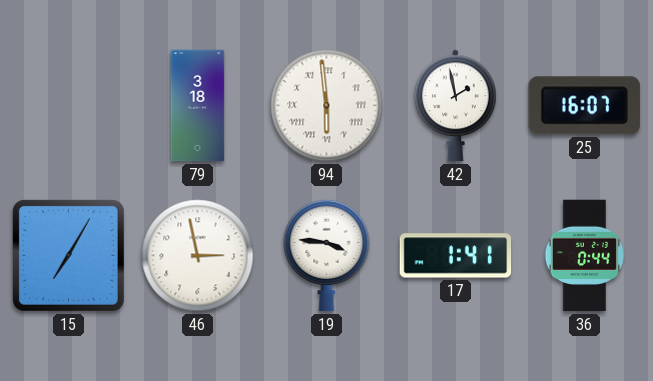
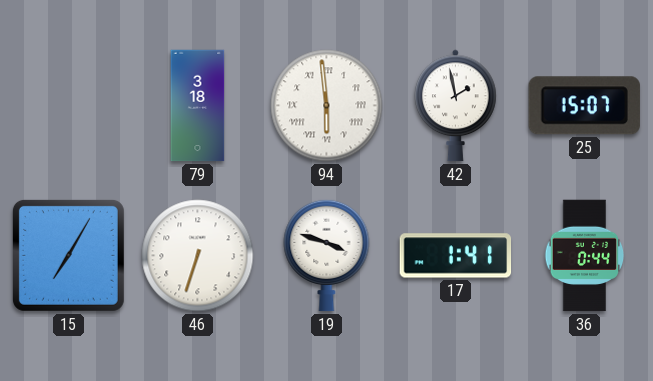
25: 16:07 -> 15:07 (584, 106)
46: 2:58 -> 6:33 (198, 256)
19: 3:46 -> 3:48 (327, 255)
